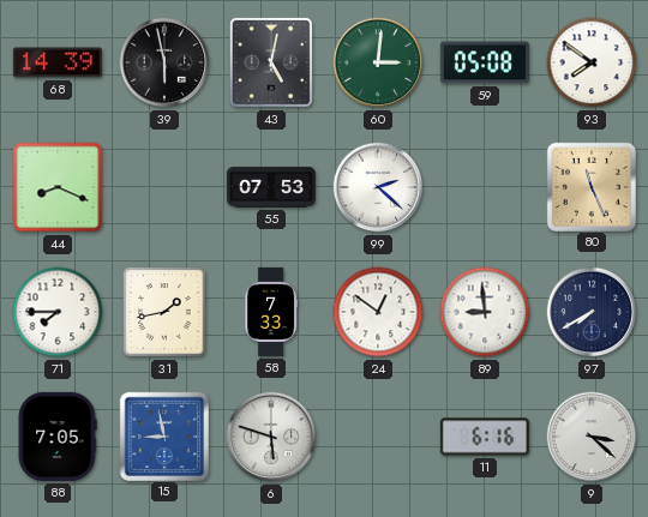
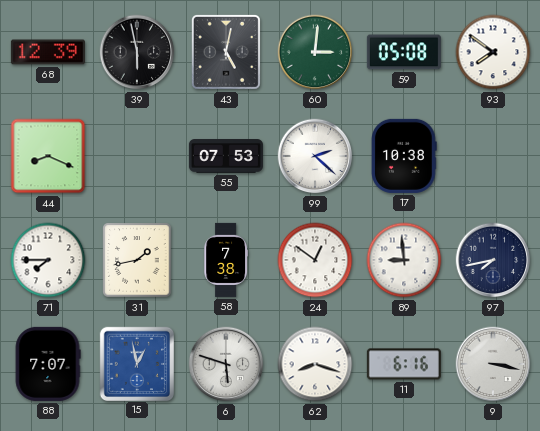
68: 14:39 -> 12:39 (48, 52)
17: none -> 10:38 (404, 156)
80: 11:26 -> none (590, 186)
58: 7:33 -> 7:38 (226, 260)
97: 7:40 -> 7:43 (493, 260)
88: 7:05 -> 7:07 (48, 364)
15: 8:58 -> 12:58 (136, 363)
62: none -> 8:18 (315, 364)
9: 3:22 -> 3:17 (493, 364)
